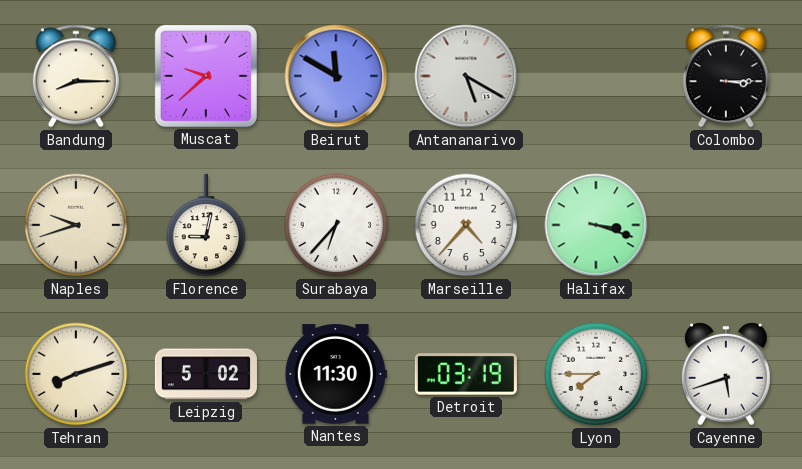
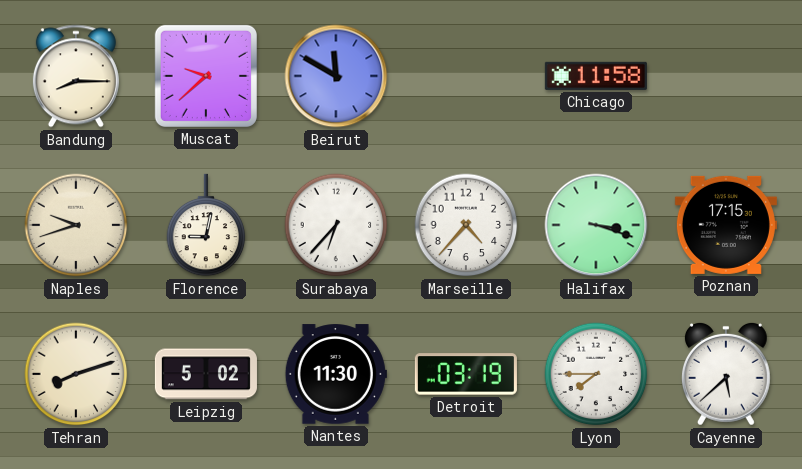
Antananarivo: 5:20 -> none (466, 76)
Chicago: none -> 11:58 (596, 76)
Colombo: 3:15 -> none (726, 76)
Poznan: none -> 17:15 (726, 225)
Cayenne: 5:42 -> 5:38 (727, 374)
